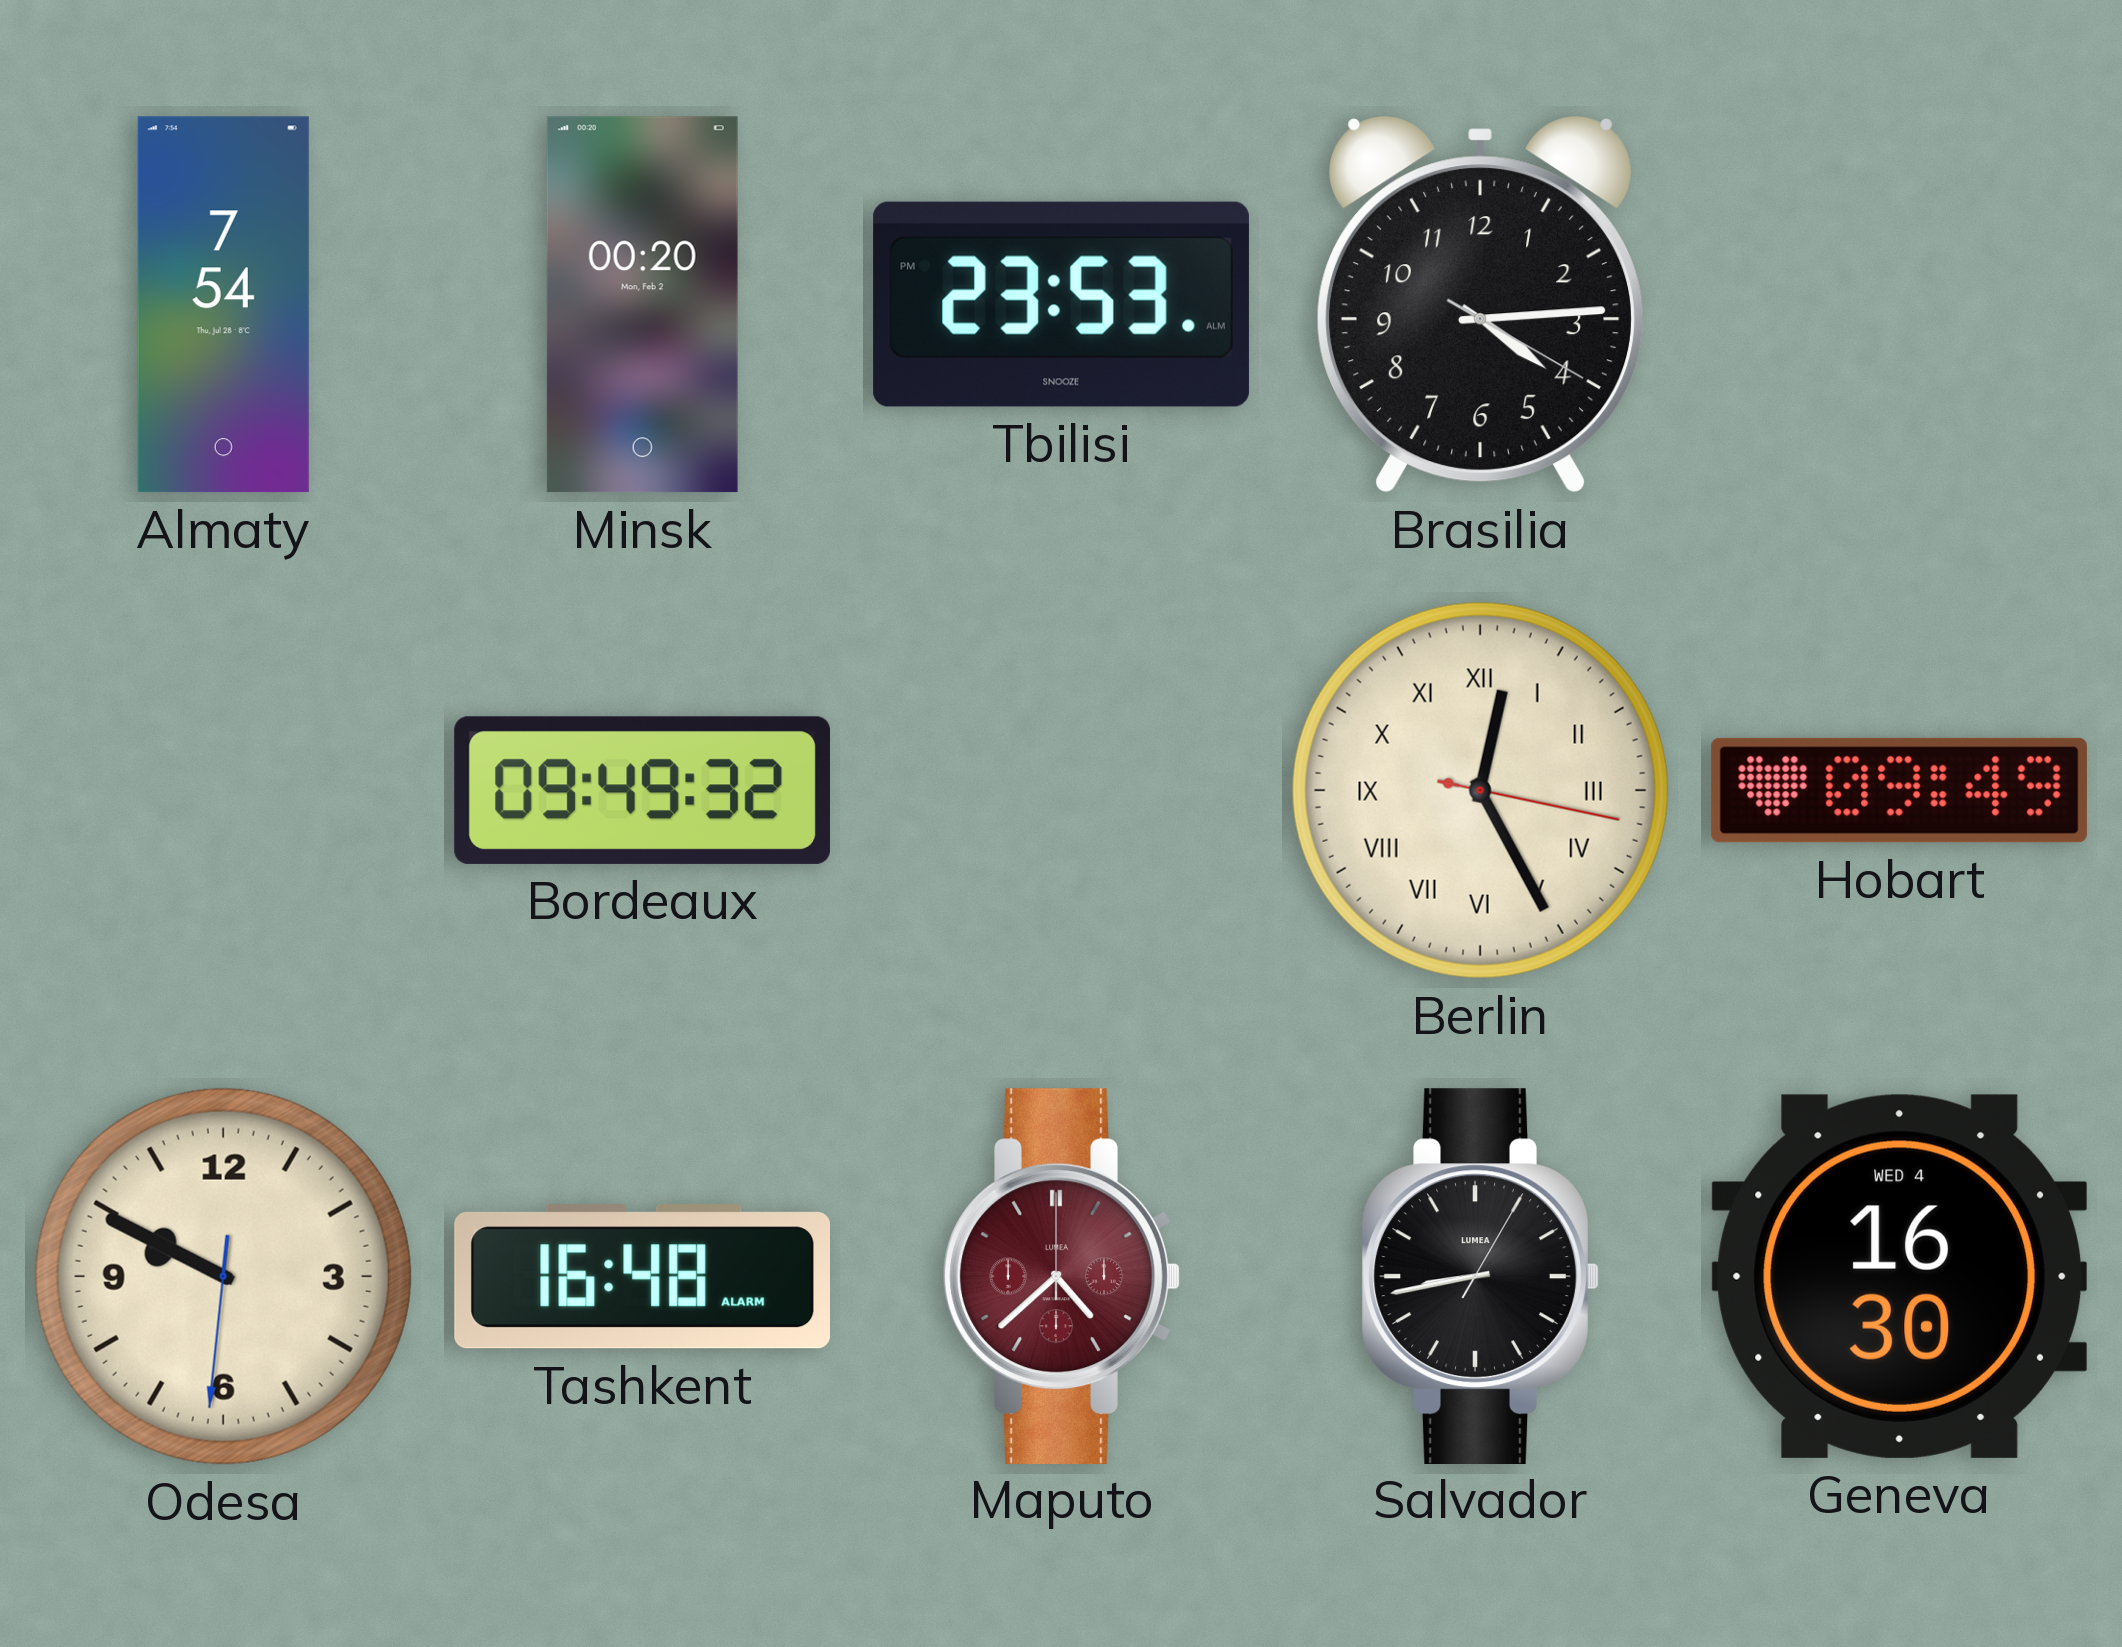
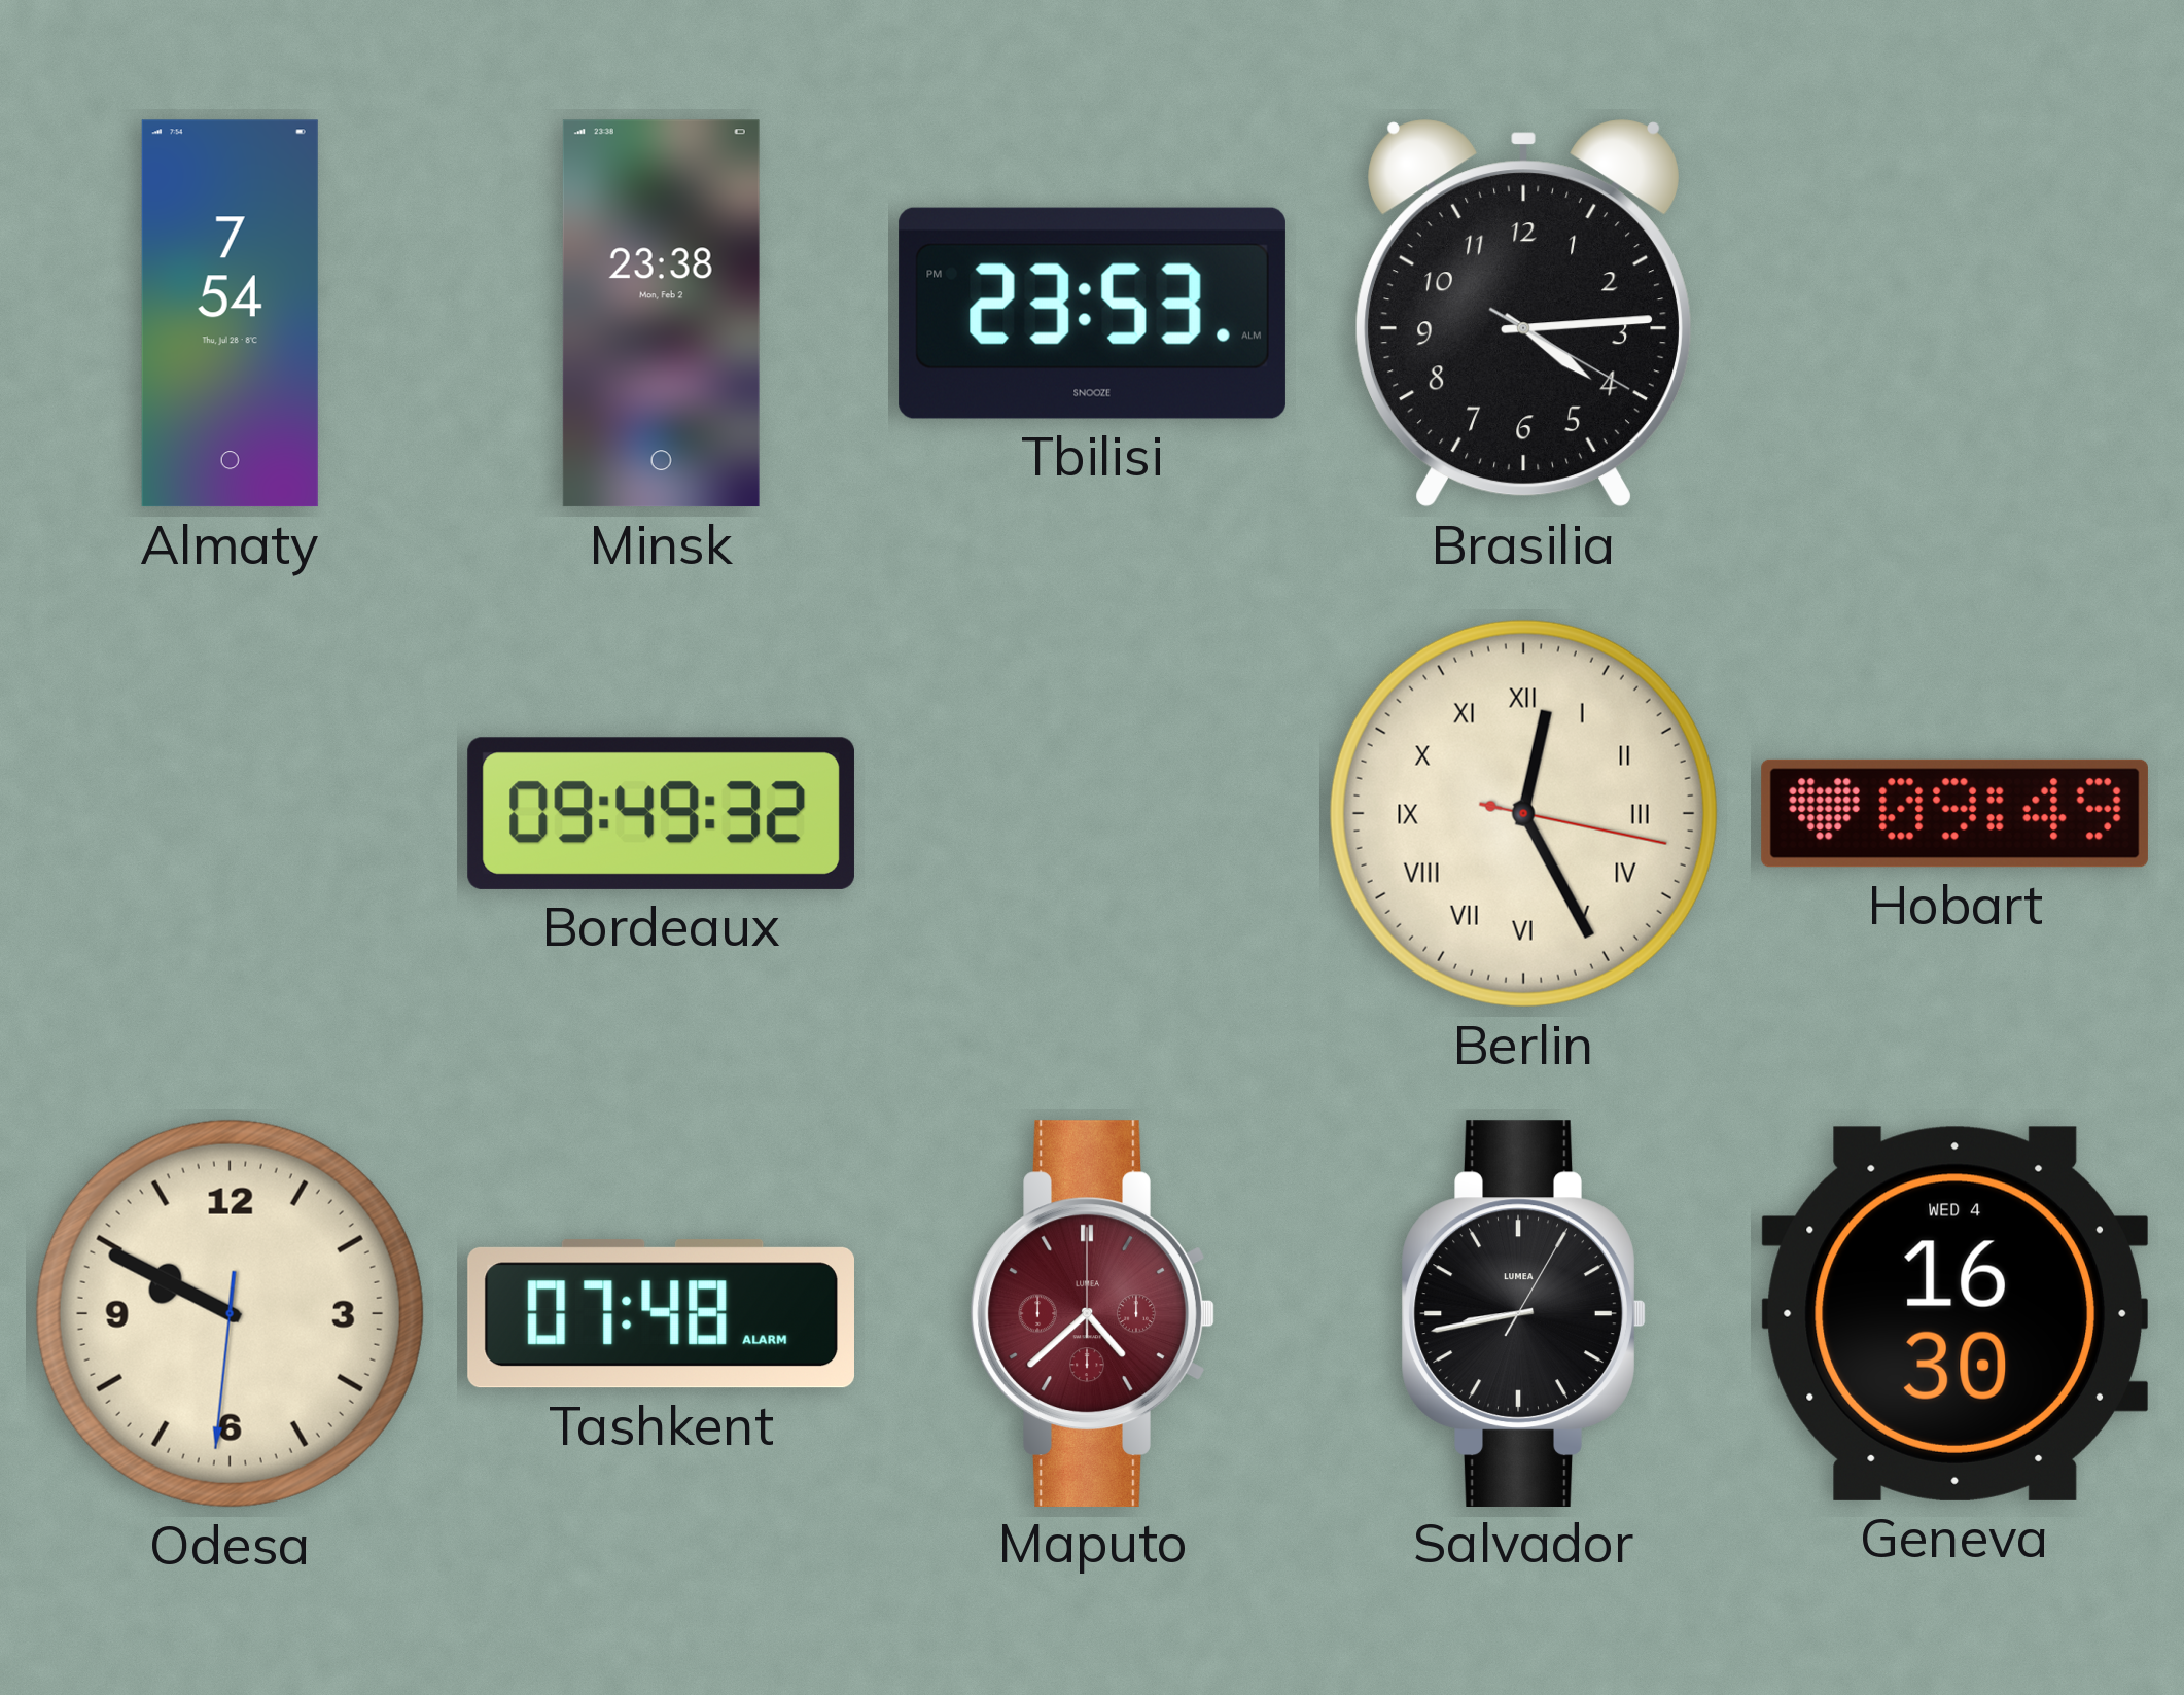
Minsk: 00:20 -> 23:38 (661, 314)
Tashkent: 16:48 -> 07:48 (661, 1314)
